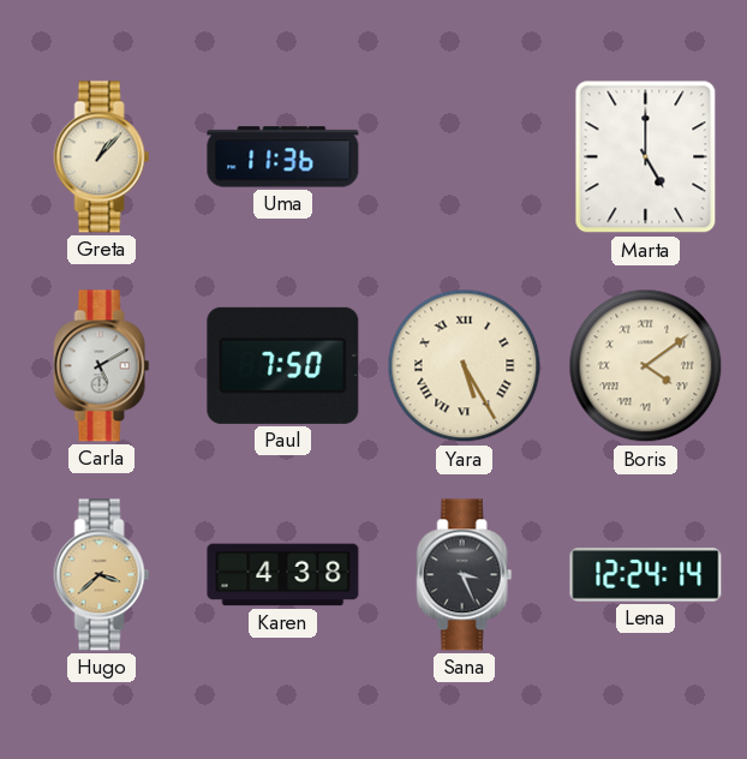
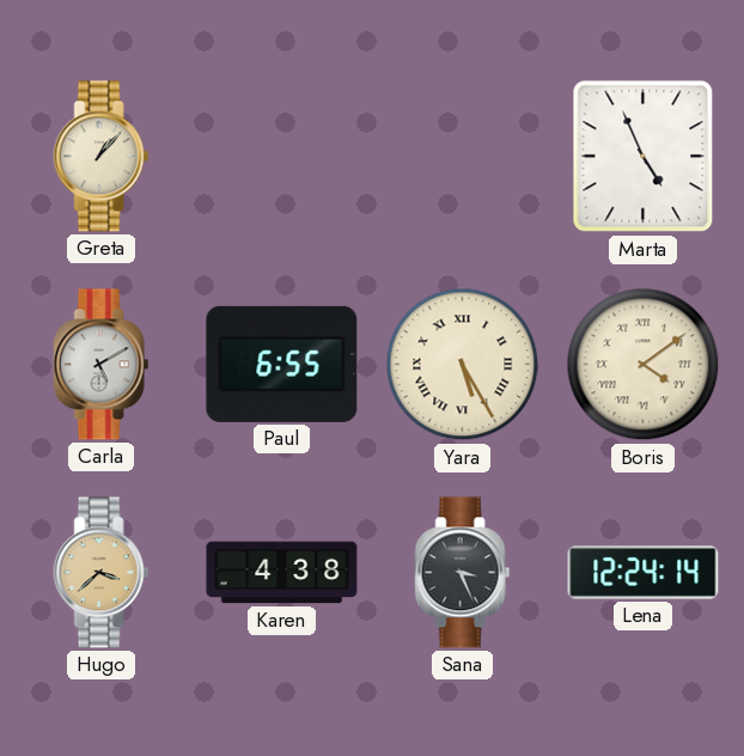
Uma: 11:36 -> none (283, 157)
Marta: 5:00 -> 4:56 (644, 157)
Paul: 7:50 -> 6:55 (282, 364)
